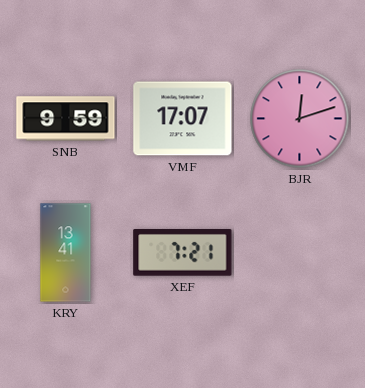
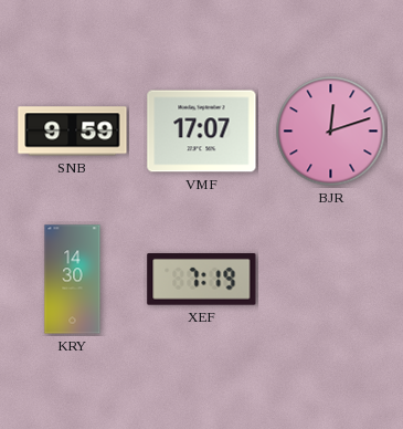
KRY: 13:41 -> 14:30 (73, 280)
XEF: 7:21 -> 7:19 (202, 280)
